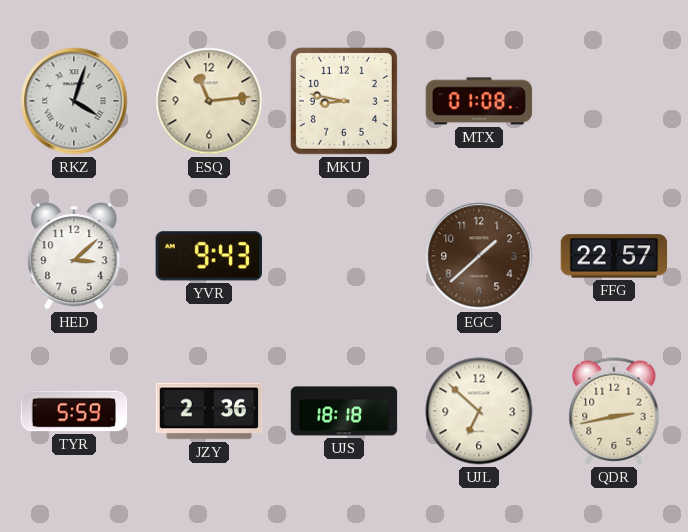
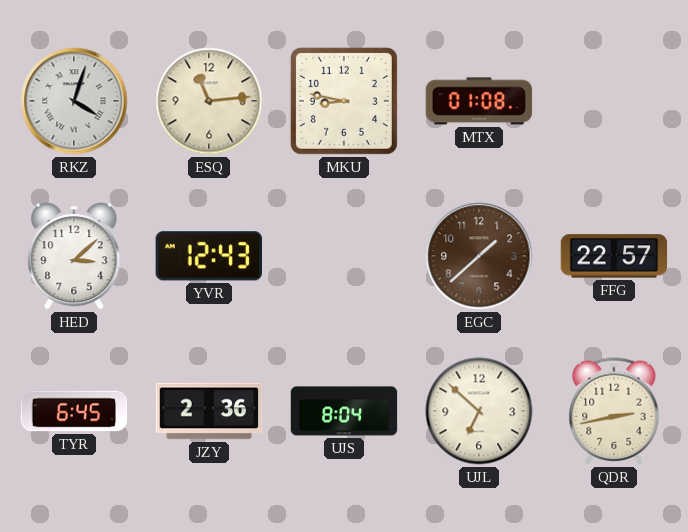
YVR: 9:43 -> 12:43 (208, 256)
TYR: 5:59 -> 6:45 (74, 411)
UJS: 18:18 -> 8:04 (344, 411)
